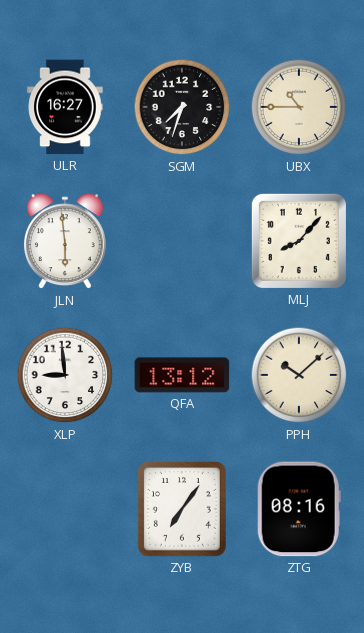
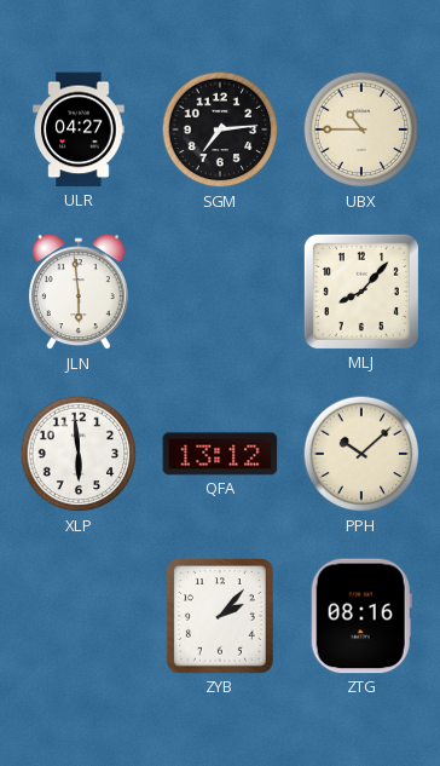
ULR: 16:27 -> 04:27 (79, 129)
SGM: 7:33 -> 7:14 (220, 129)
XLP: 8:59 -> 5:59 (79, 454)
ZYB: 7:06 -> 2:07 (220, 617)
